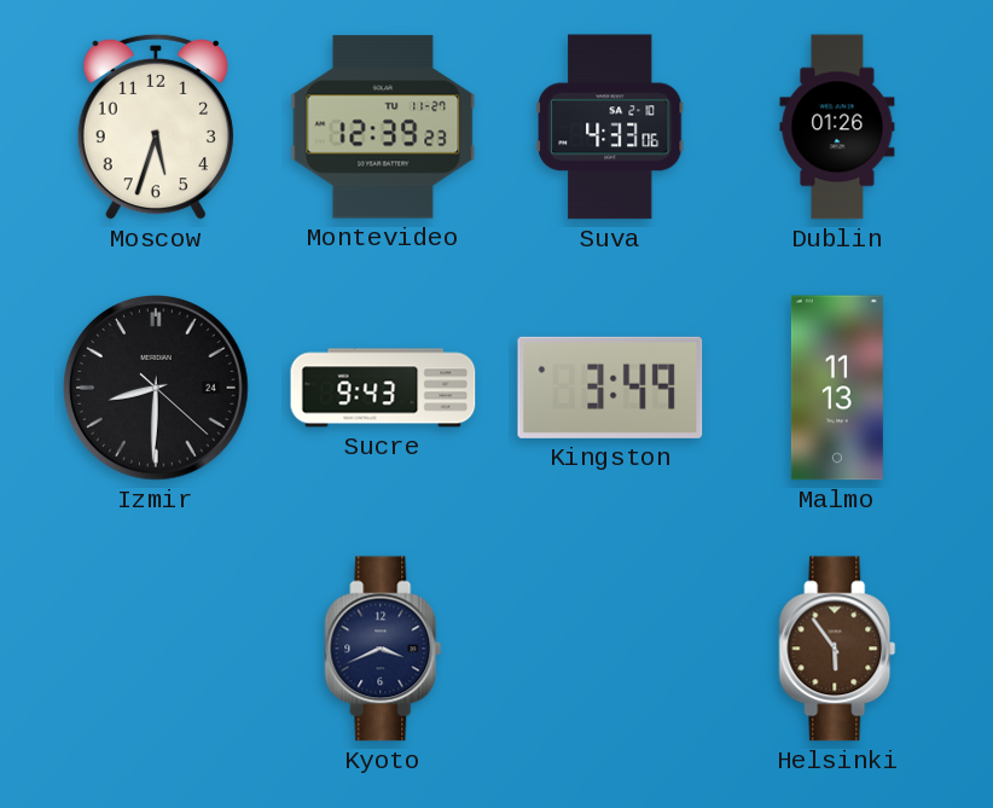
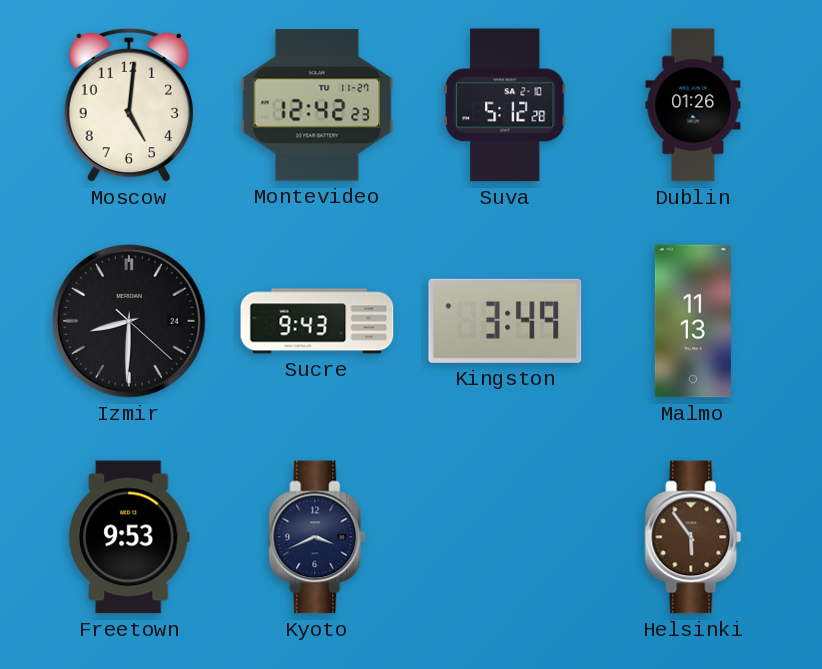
Moscow: 5:33 -> 5:01 (129, 105)
Montevideo: 12:39 -> 12:42 (317, 105)
Suva: 4:33 -> 5:12 (505, 105)
Freetown: none -> 9:53 (129, 537)
